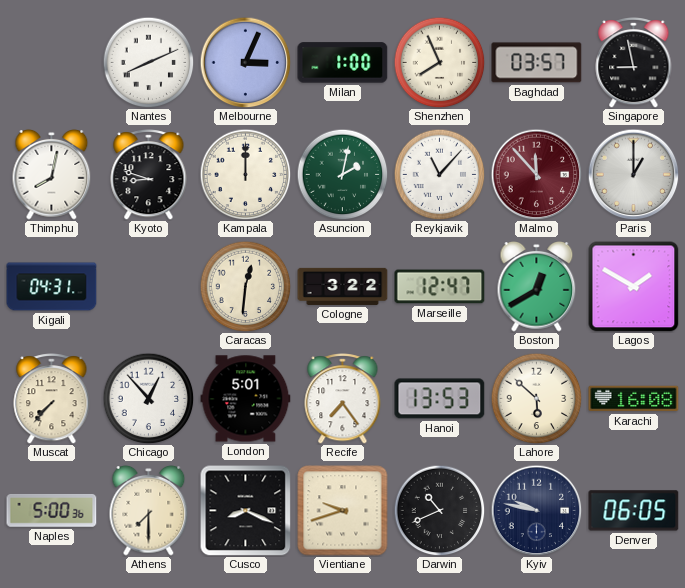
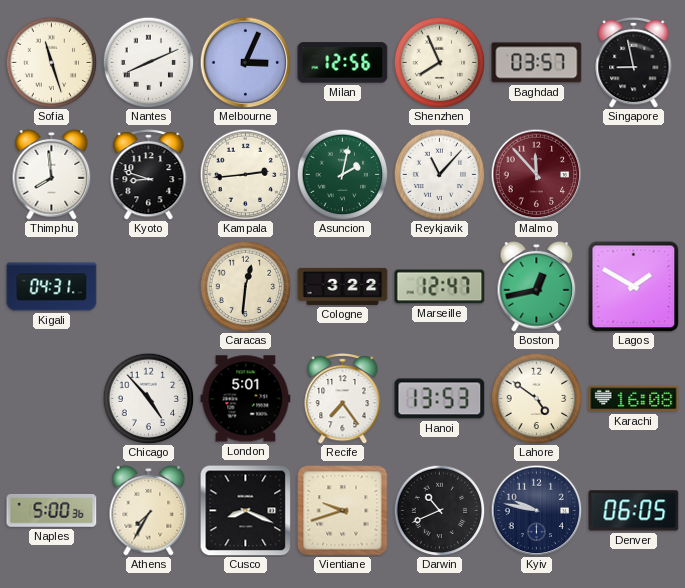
Sofia: none -> 11:27 (51, 62)
Milan: 1:00 -> 12:56 (343, 63)
Thimphu: 8:02 -> 7:59 (52, 175)
Kampala: 12:00 -> 2:44 (245, 174)
Paris: 1:00 -> none (633, 174)
Boston: 12:40 -> 12:43 (537, 287)
Muscat: 7:37 -> none (52, 399)
Chicago: 12:53 -> 4:53 (148, 398)
Lahore: 5:52 -> 4:51 (536, 398)
Athens: 7:30 -> 7:35 (149, 511)
